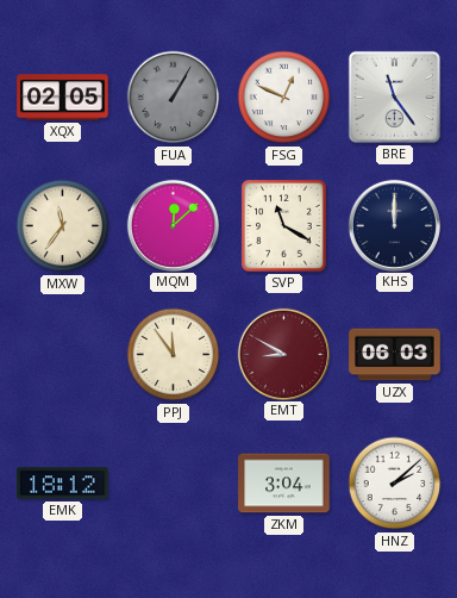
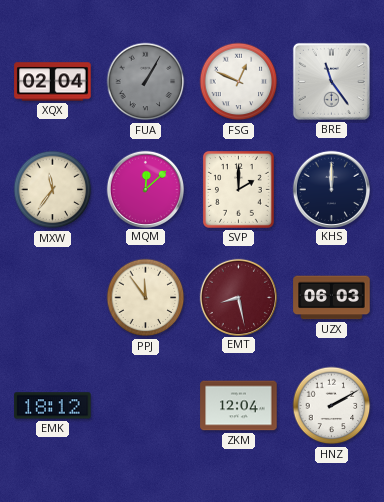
XQX: 02:05 -> 02:04 (53, 82)
SVP: 11:20 -> 2:00 (238, 190)
EMT: 8:50 -> 8:28 (238, 297)
ZKM: 3:04 -> 12:04 (239, 406)
HNZ: 2:08 -> 2:10 (332, 406)
